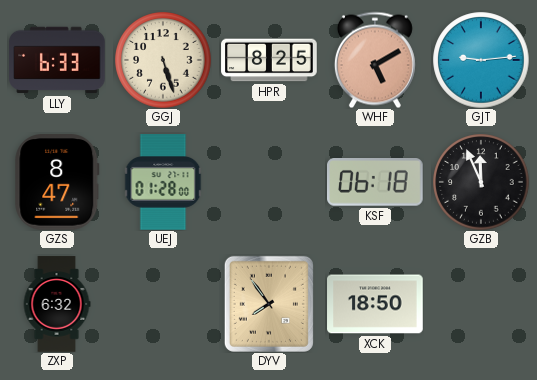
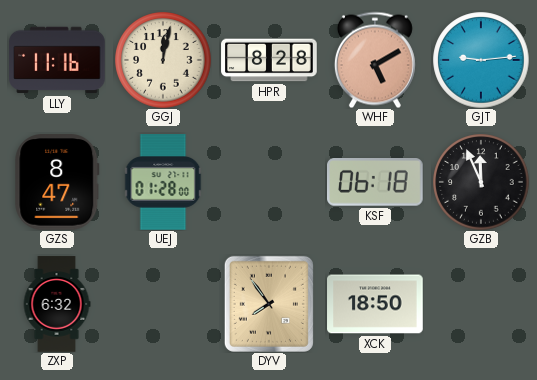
LLY: 6:33 -> 11:16 (57, 60)
GGJ: 5:27 -> 12:02 (163, 60)
HPR: 8:25 -> 8:28 (269, 60)
